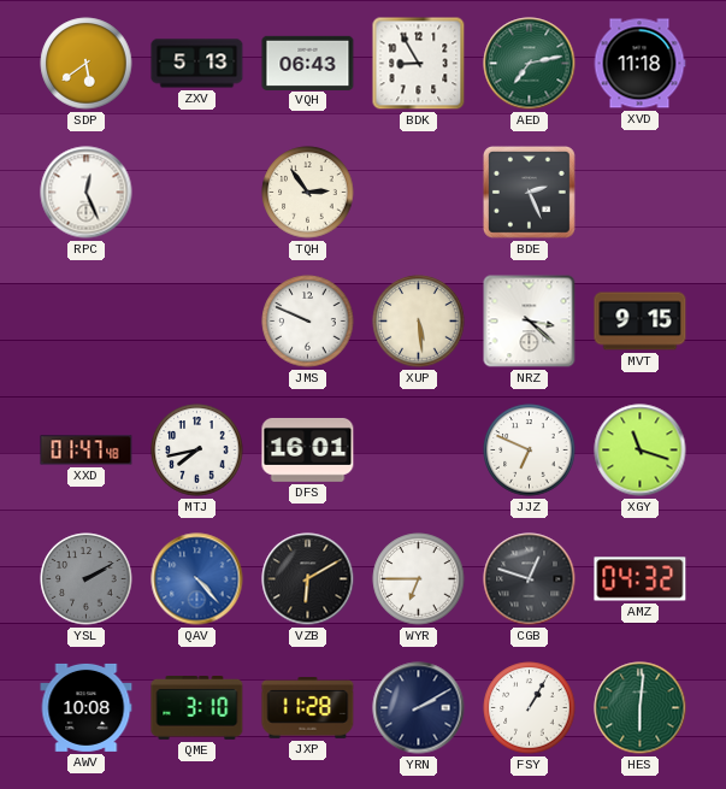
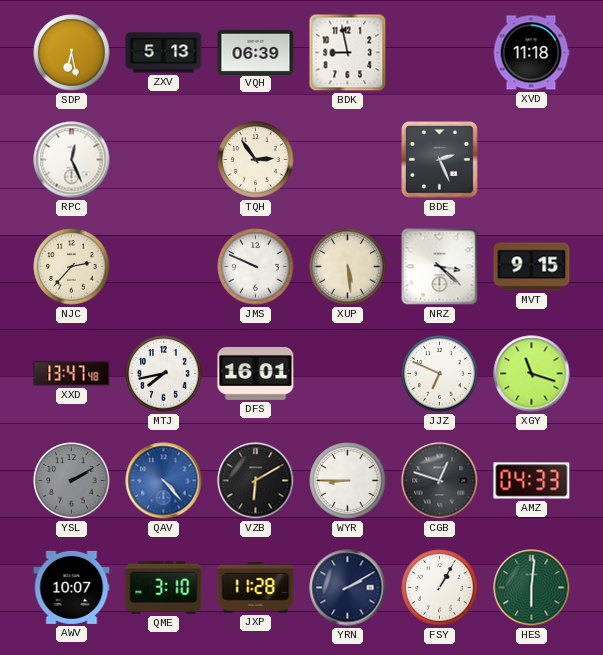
SDP: 5:39 -> 6:28 (72, 53)
VQH: 06:43 -> 06:39 (256, 52)
BDK: 8:55 -> 8:58 (348, 53)
AED: 7:13 -> none (530, 64)
NJC: none -> 2:37 (72, 267)
XXD: 01:47 -> 13:47 (72, 374)
WYR: 6:45 -> 8:45 (348, 481)
AMZ: 04:32 -> 04:33 (532, 481)
AWV: 10:08 -> 10:07 (72, 587)
